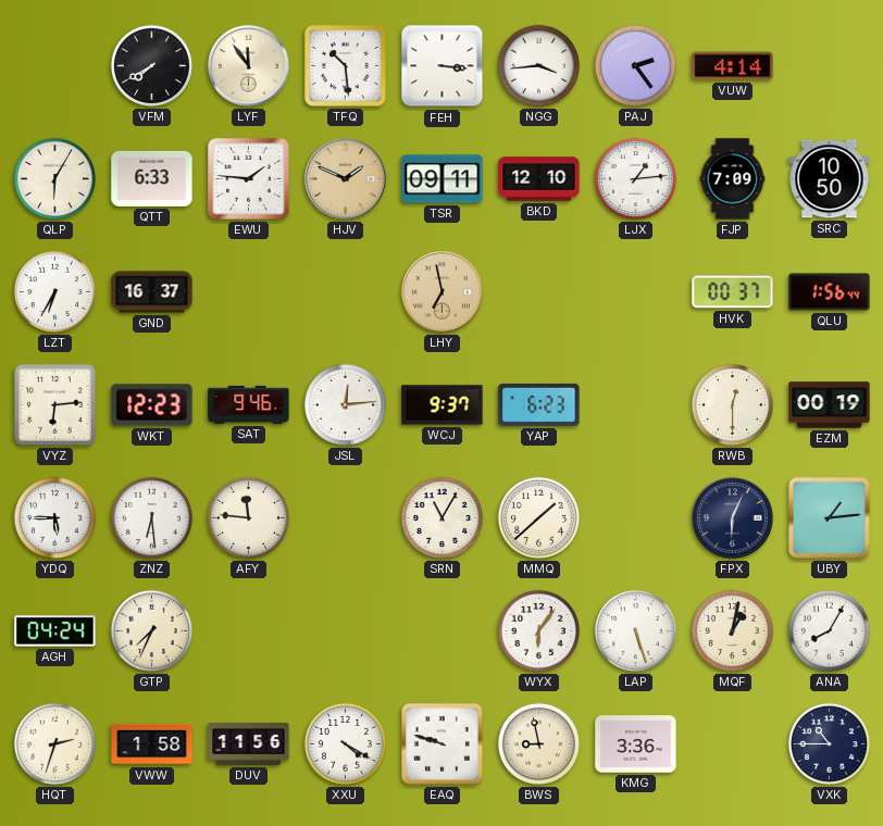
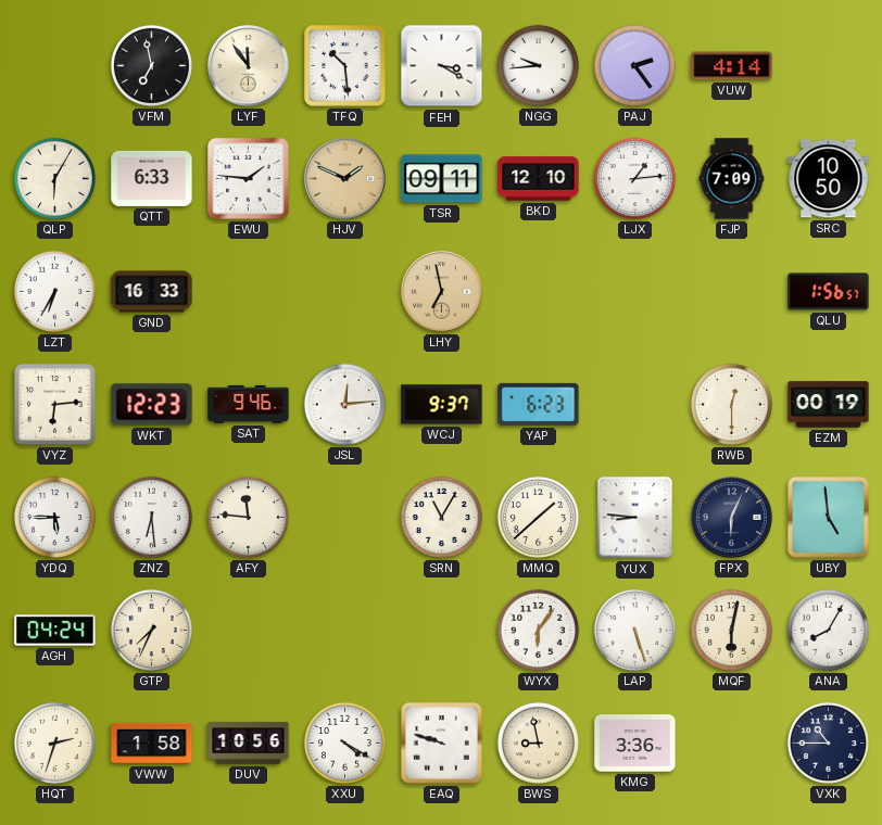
VFM: 7:40 -> 6:58 (151, 65)
FEH: 3:16 -> 3:20 (442, 66)
NGG: 3:44 -> 9:44 (538, 65)
GND: 16:37 -> 16:33 (152, 292)
HVK: 00:37 -> none (733, 292)
QLU: 1:56:44 -> 1:56:57 (829, 292)
YUX: none -> 8:46 (635, 518)
UBY: 1:14 -> 4:59 (828, 517)
MQF: 1:02 -> 6:02 (731, 630)
DUV: 11:56 -> 10:56 (249, 742)
